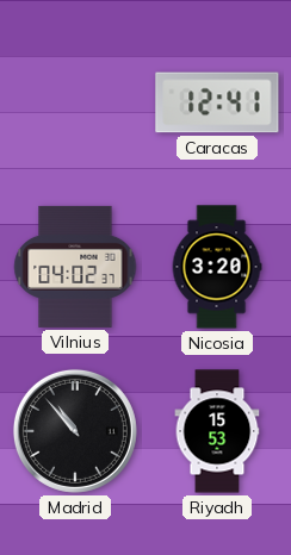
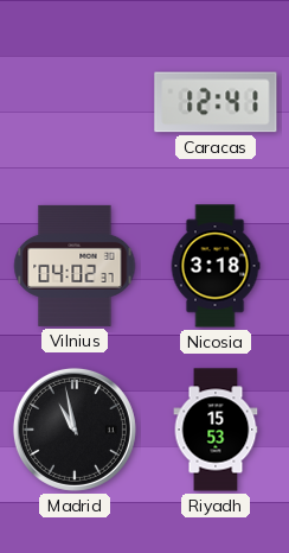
Nicosia: 3:20 -> 3:18 (216, 266)
Madrid: 10:53 -> 10:58 (75, 430)
